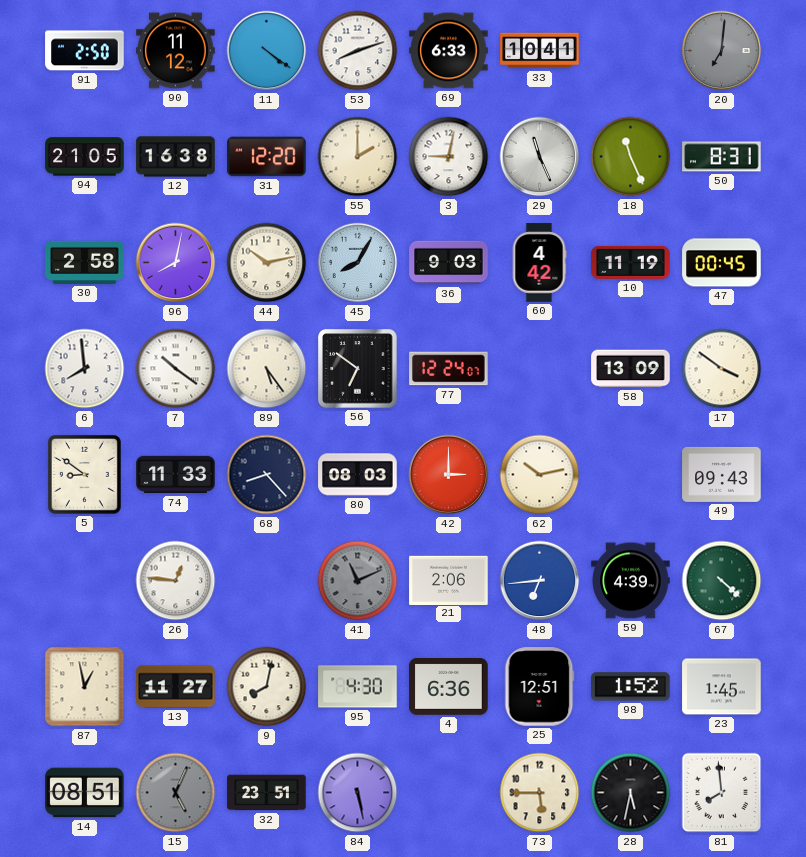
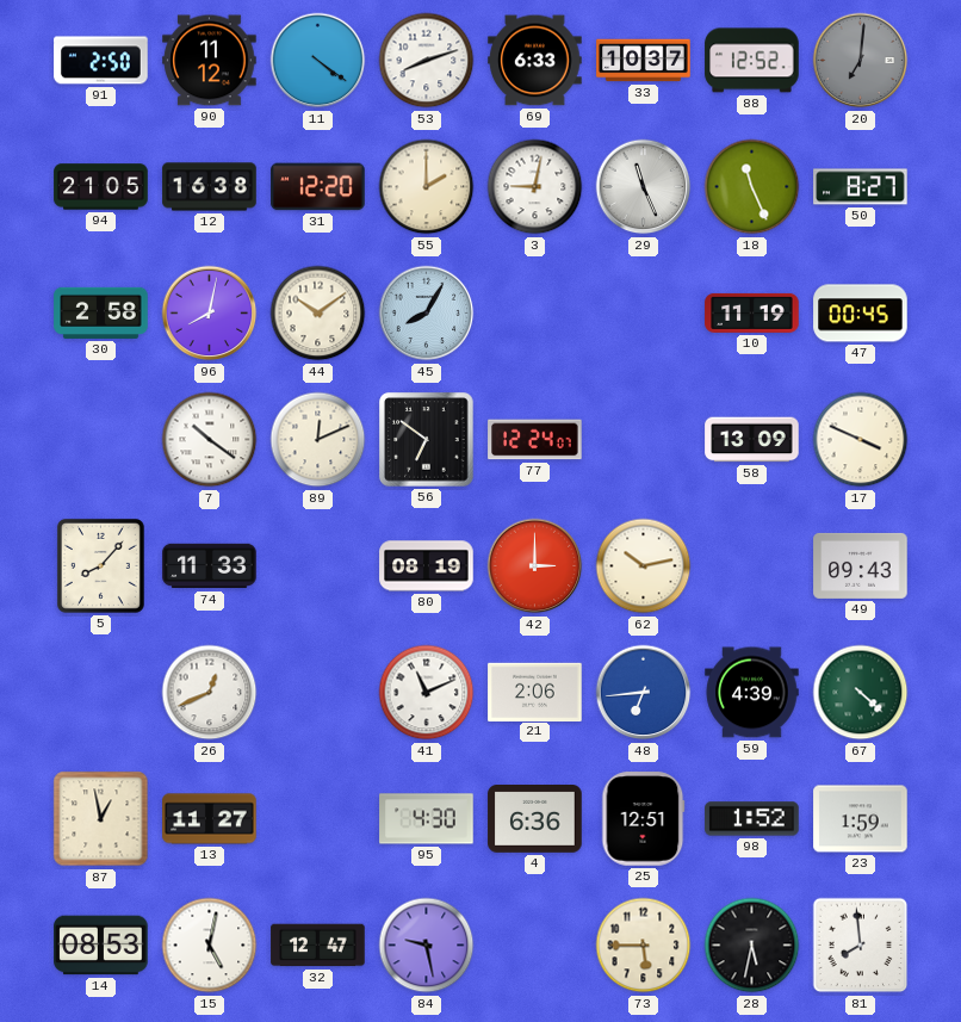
33: 10:41 -> 10:37 (644, 61)
88: none -> 12:52 (752, 61)
50: 8:31 -> 8:27 (861, 187)
44: 10:13 -> 10:09 (318, 314)
36: 9:03 -> none (449, 263)
60: 4:42 -> none (539, 263)
6: 7:59 -> none (85, 369)
89: 5:24 -> 12:11 (318, 440)
17: 3:51 -> 3:49 (861, 440)
5: 8:51 -> 8:07 (100, 565)
68: 8:23 -> none (267, 475)
80: 08:03 -> 08:19 (427, 566)
26: 12:46 -> 12:41 (210, 693)
41 dial: grey -> white (427, 693)
9: 8:02 -> none (267, 687)
23: 1:45 -> 1:59 (861, 819)
14: 08:51 -> 08:53 (101, 946)
15: 5:04 -> 5:02 (210, 946)
15 dial: grey -> white (210, 946)
32: 23:51 -> 12:47 (318, 946)
84: 5:28 -> 9:28 (427, 946)
